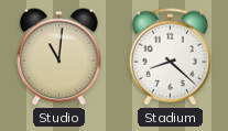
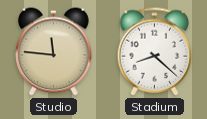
Studio: 11:01 -> 11:46 (54, 52)
